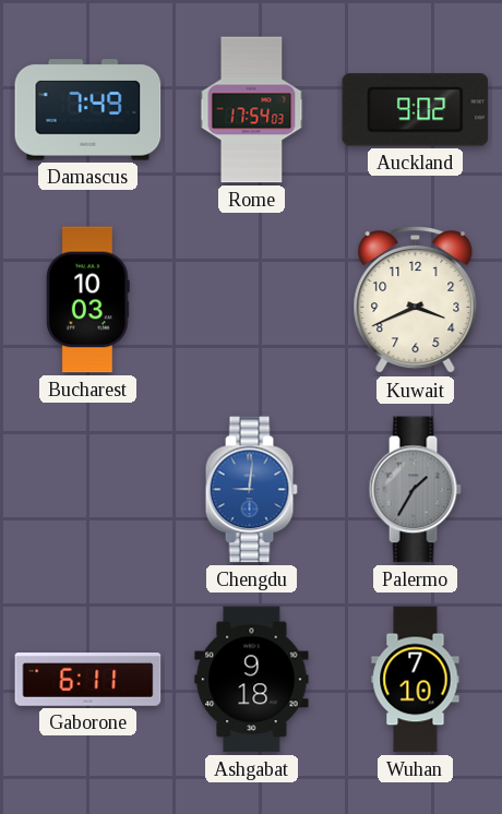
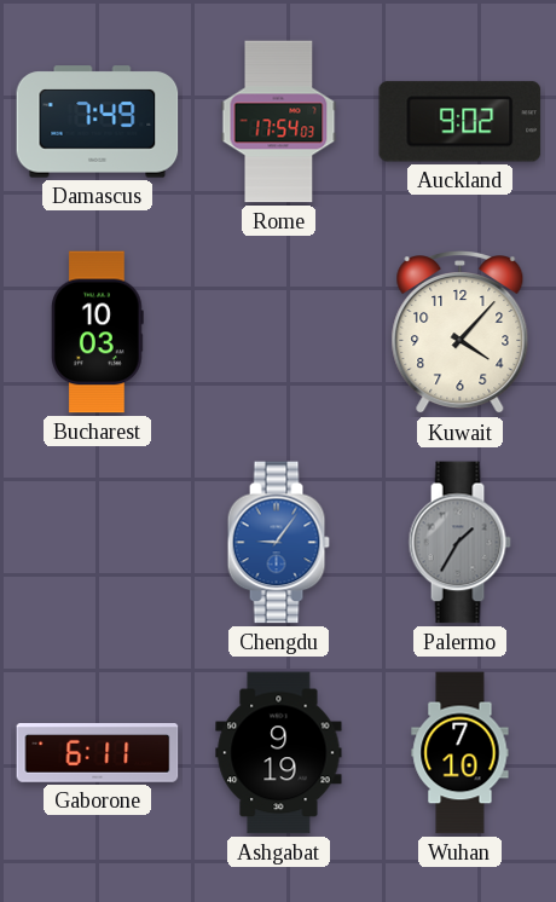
Kuwait: 3:41 -> 4:07 (461, 334)
Chengdu: 9:01 -> 9:06 (278, 543)
Ashgabat: 9:18 -> 9:19 (279, 753)
